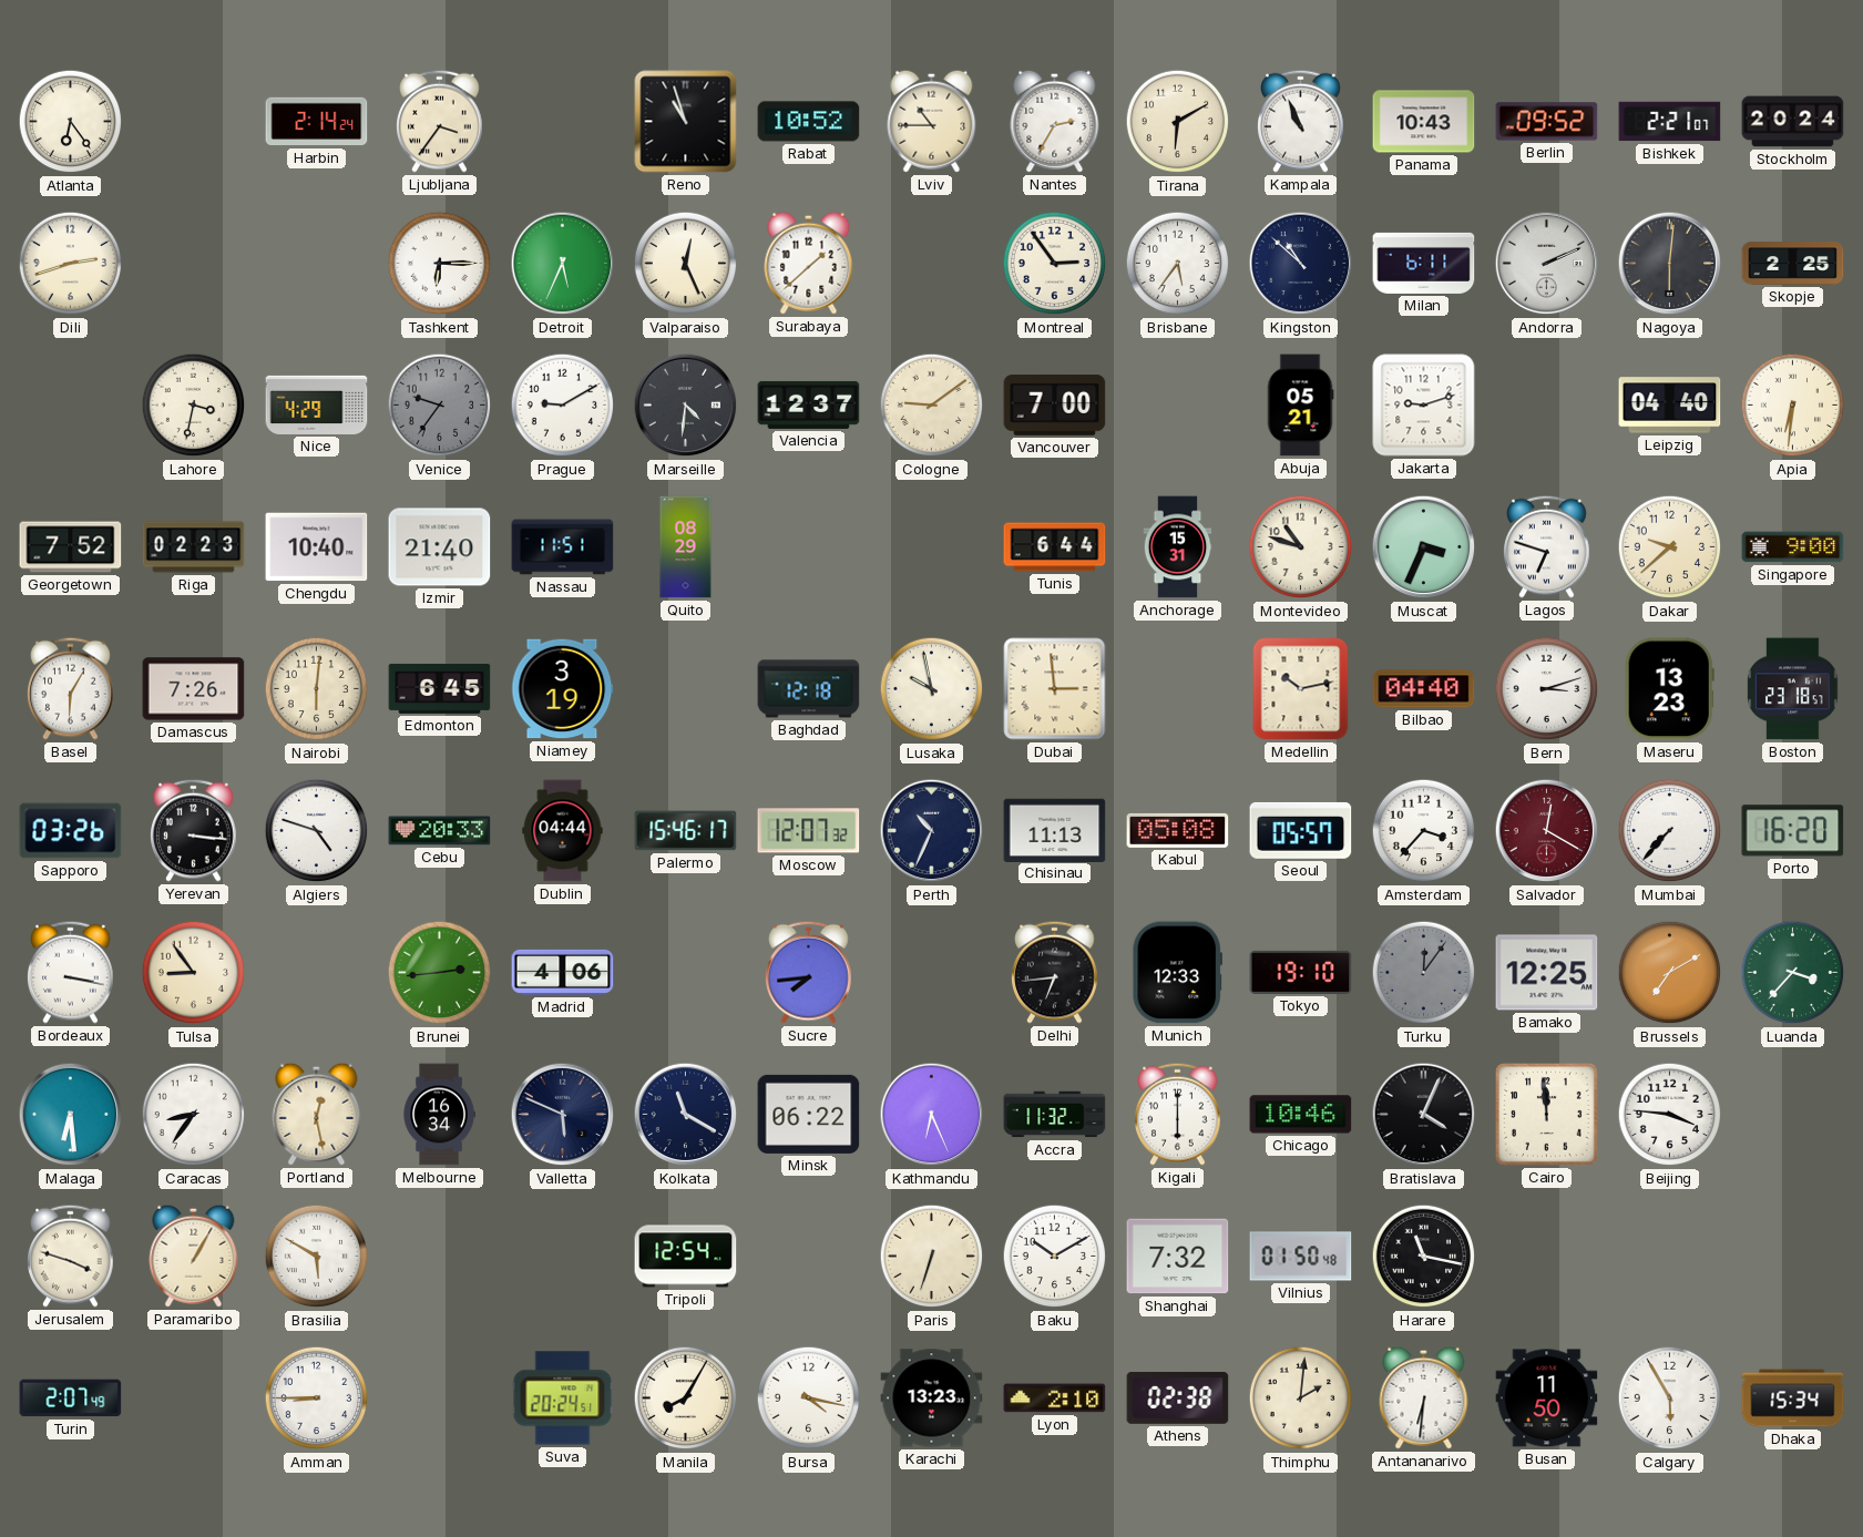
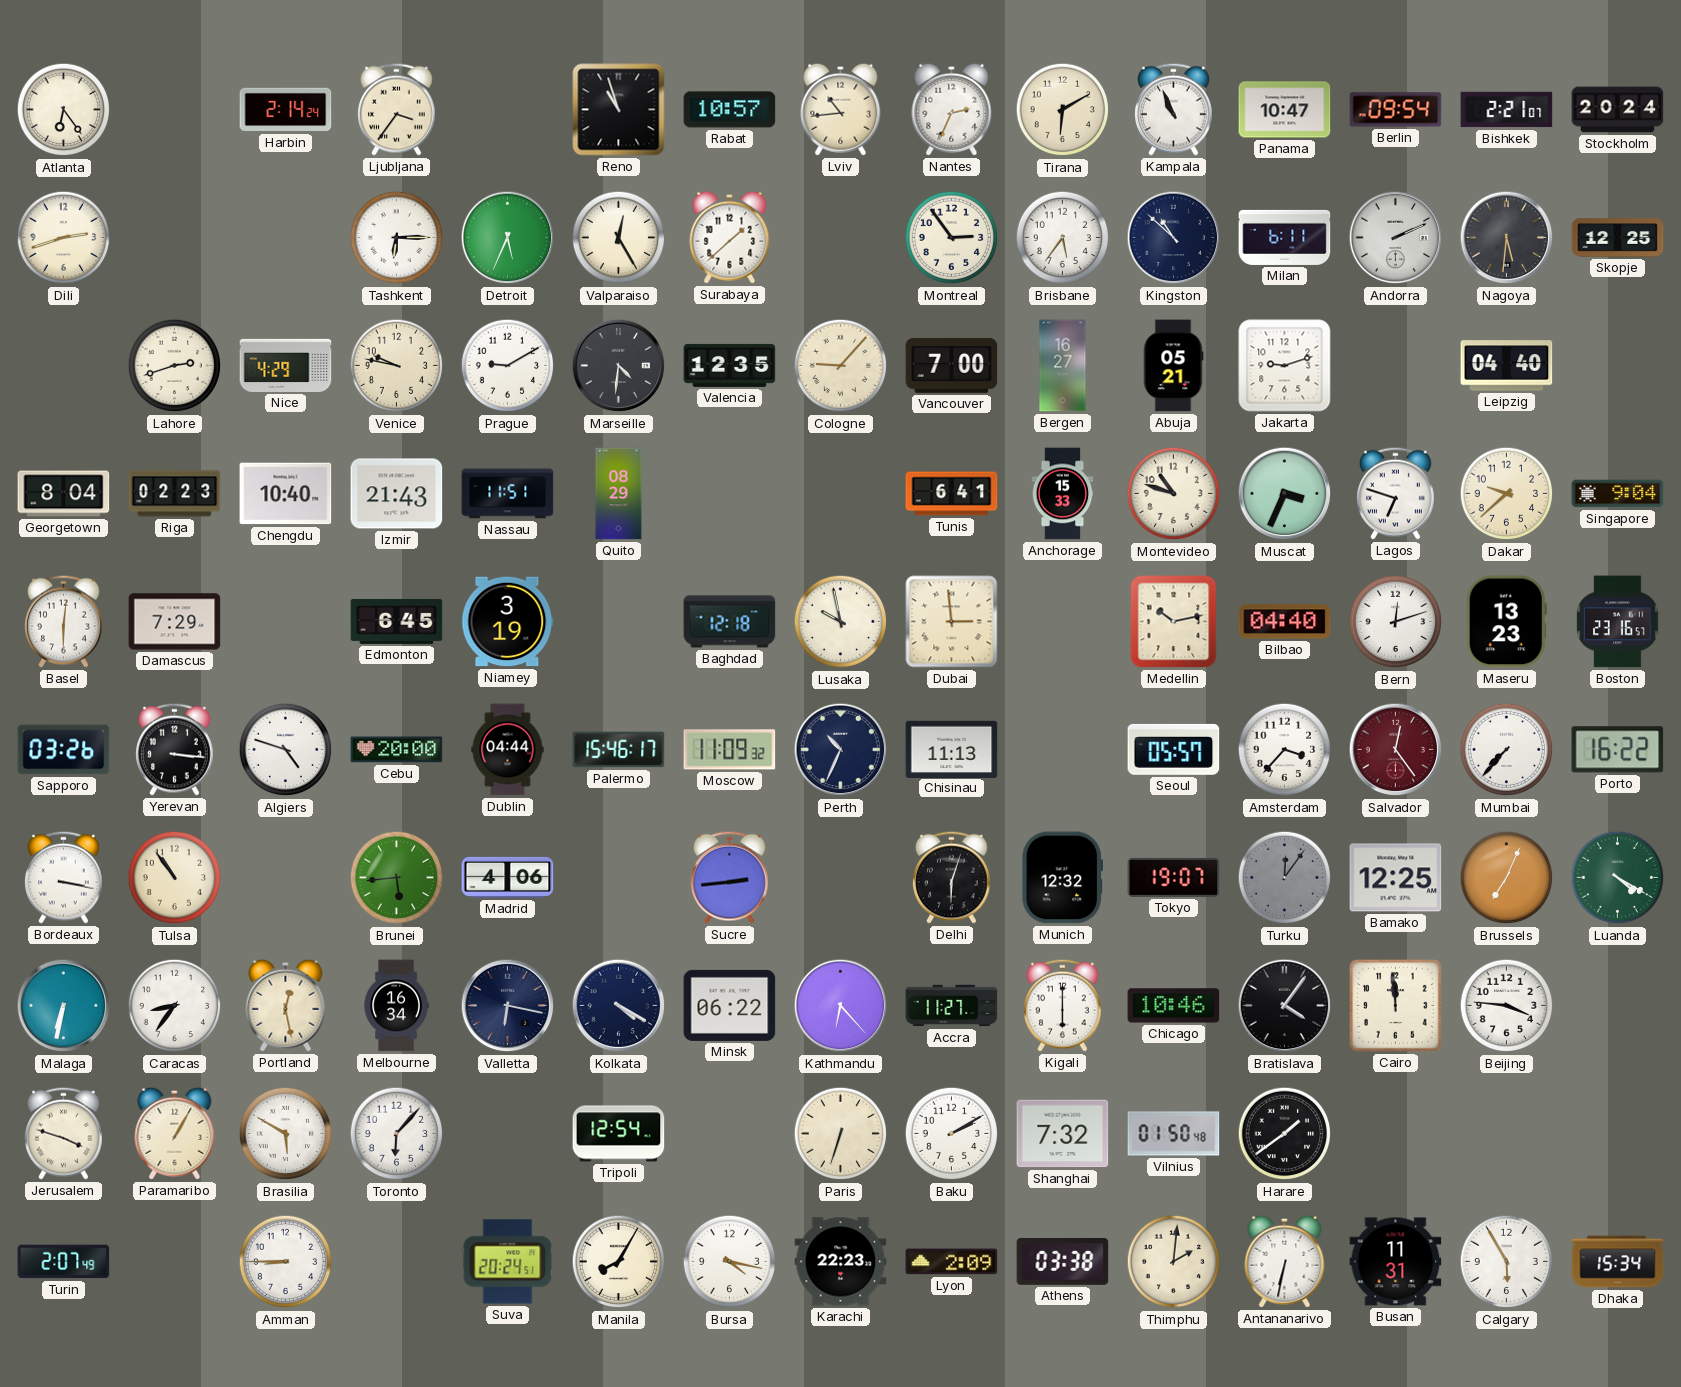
Rabat: 10:52 -> 10:57 (730, 110)
Lviv: 10:45 -> 10:44 (841, 109)
Nantes: 2:35 -> 2:34 (952, 109)
Panama: 10:43 -> 10:47 (1285, 110)
Berlin: 09:52 -> 09:54 (1396, 110)
Valparaiso: 12:26 -> 12:25 (619, 238)
Nagoya: 6:01 -> 5:31 (1507, 238)
Skopje: 2:25 -> 12:25 (1618, 238)
Lahore: 3:32 -> 2:42 (175, 366)
Venice: 9:36 -> 9:47 (397, 366)
Venice dial: grey -> cream (397, 366)
Valencia: 12:37 -> 12:35 (730, 365)
Cologne: 9:09 -> 9:07 (841, 366)
Bergen: none -> 16:27 (1063, 366)
Apia: 6:31 -> none (1793, 406)
Georgetown: 7:52 -> 8:04 (64, 494)
Izmir: 21:40 -> 21:43 (397, 494)
Tunis: 6:44 -> 6:41 (952, 494)
Anchorage: 15:31 -> 15:33 (1063, 494)
Singapore: 9:00 -> 9:04 (1618, 494)
Basel: 6:05 -> 6:01 (64, 621)
Damascus: 7:26 -> 7:29 (175, 622)
Nairobi: 6:01 -> none (317, 689)
Bern: 3:12 -> 12:12 (1396, 622)
Boston: 23:18 -> 23:16 (1618, 622)
Cebu: 20:33 -> 20:00 (397, 750)
Moscow: 12:07 -> 11:09 (730, 750)
Kabul: 05:08 -> none (1178, 830)
Salvador: 12:20 -> 12:24 (1396, 750)
Porto: 16:20 -> 16:22 (1618, 750)
Tulsa: 8:54 -> 10:54 (175, 878)
Brunei: 2:44 -> 5:44 (397, 878)
Sucre: 7:44 -> 2:44 (730, 877)
Delhi: 6:44 -> 6:03 (952, 877)
Munich: 12:33 -> 12:32 (1062, 878)
Tokyo: 19:10 -> 19:07 (1174, 877)
Brussels: 7:10 -> 7:04 (1507, 878)
Luanda: 3:37 -> 4:20 (1618, 878)
Malaga: 6:29 -> 6:32 (64, 1006)
Valletta: 5:49 -> 6:17 (508, 1006)
Kolkata: 11:20 -> 4:20 (619, 1006)
Kathmandu: 6:26 -> 6:23 (841, 1006)
Accra: 11:32 -> 11:27 (952, 1006)
Bratislava: 4:04 -> 4:06 (1285, 1006)
Toronto: none -> 6:07 (397, 1134)
Baku: 10:10 -> 2:10 (952, 1134)
Harare: 11:17 -> 1:39 (1285, 1134)
Karachi: 13:23 -> 22:23 (841, 1262)
Lyon: 2:10 -> 2:09 (952, 1262)
Athens: 02:38 -> 03:38 (1063, 1262)
Antananarivo: 6:31 -> 6:32 (1285, 1261)
Busan: 11:50 -> 11:31 (1396, 1262)
